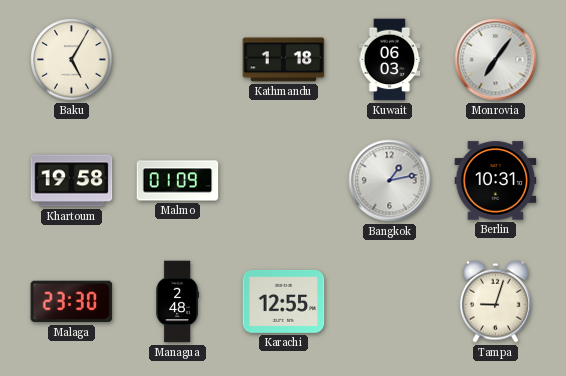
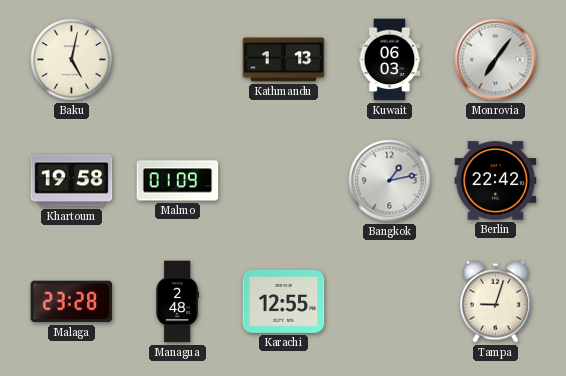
Baku: 5:05 -> 5:02 (72, 60)
Kathmandu: 1:18 -> 1:13 (284, 60)
Berlin: 10:31 -> 22:42 (496, 181)
Malaga: 23:30 -> 23:28 (72, 302)
